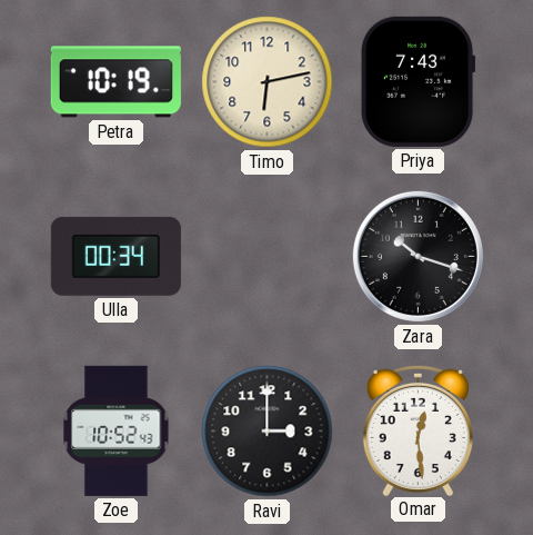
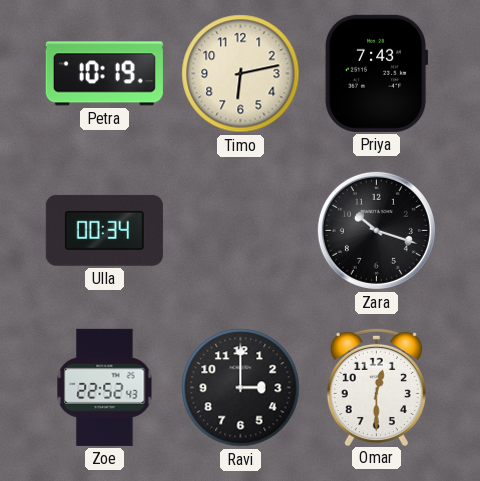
Zoe: 10:52 -> 22:52 (105, 387)
Omar: 12:29 -> 12:30 (376, 386)
